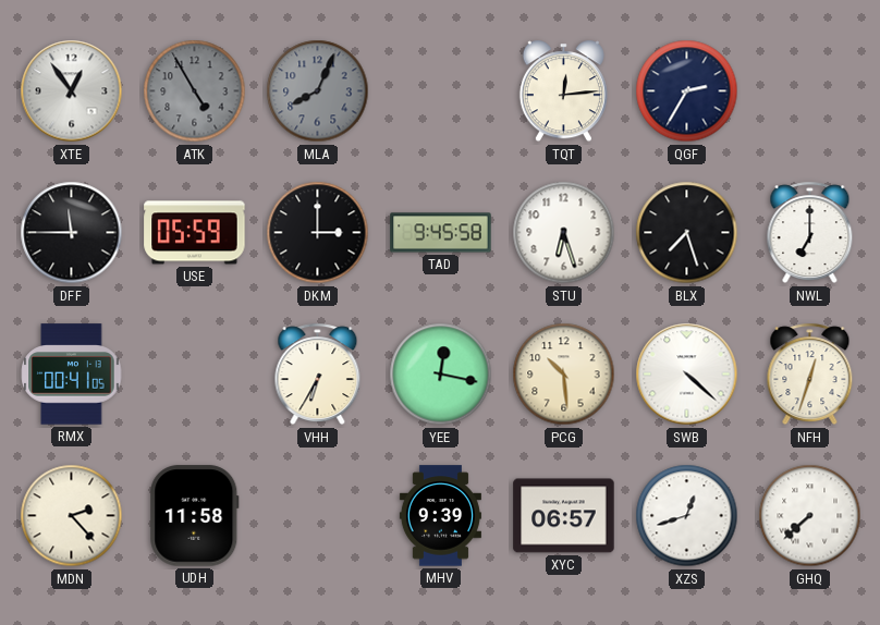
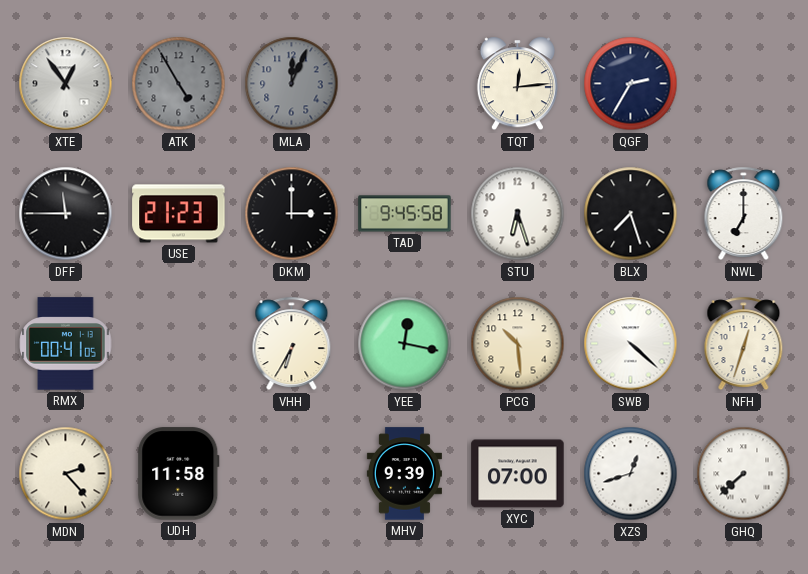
MLA: 8:04 -> 12:04 (292, 84)
USE: 05:59 -> 21:23 (179, 214)
XYC: 06:57 -> 07:00 (518, 474)
